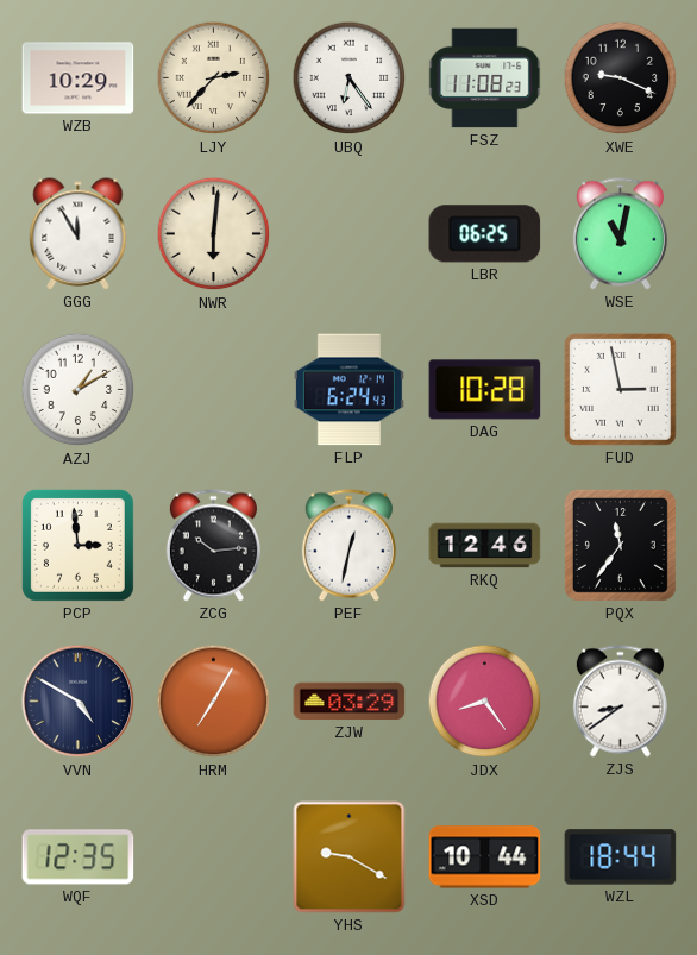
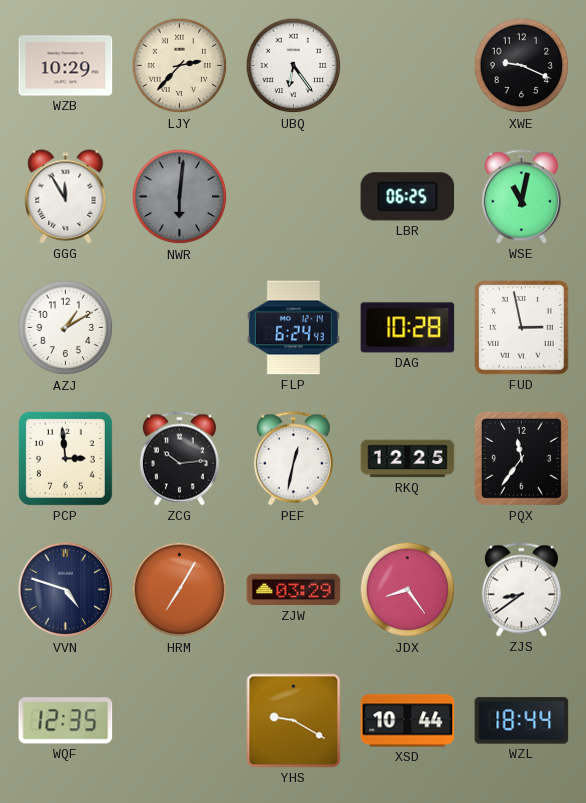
FSZ: 11:08 -> none (485, 78)
NWR dial: cream -> grey (180, 197)
RKQ: 12:46 -> 12:25 (408, 459)
VVN: 4:50 -> 4:48 (66, 590)
